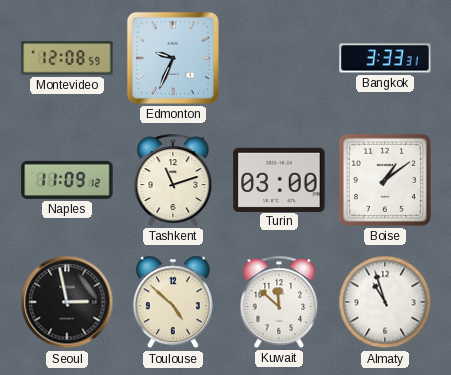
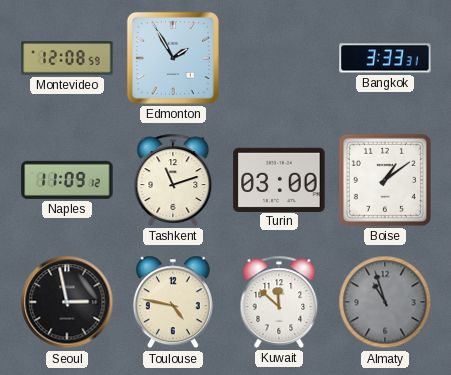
Edmonton: 9:34 -> 1:55 (173, 58)
Toulouse: 4:52 -> 4:47 (173, 302)
Almaty dial: white -> grey (385, 302)
